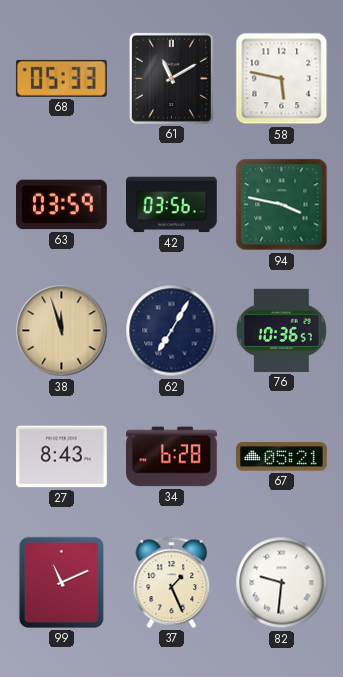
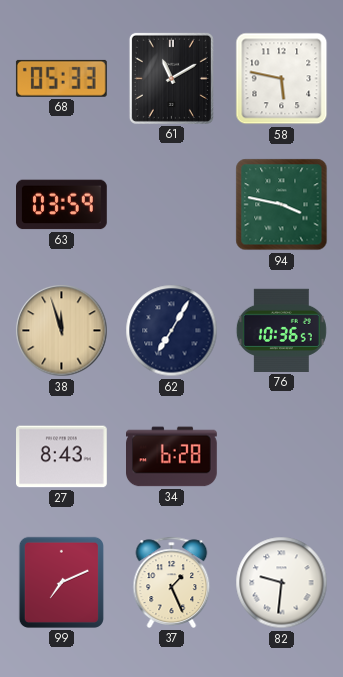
42: 03:56 -> none (172, 205)
67: 05:21 -> none (282, 457)
99: 11:11 -> 7:11 (61, 582)
